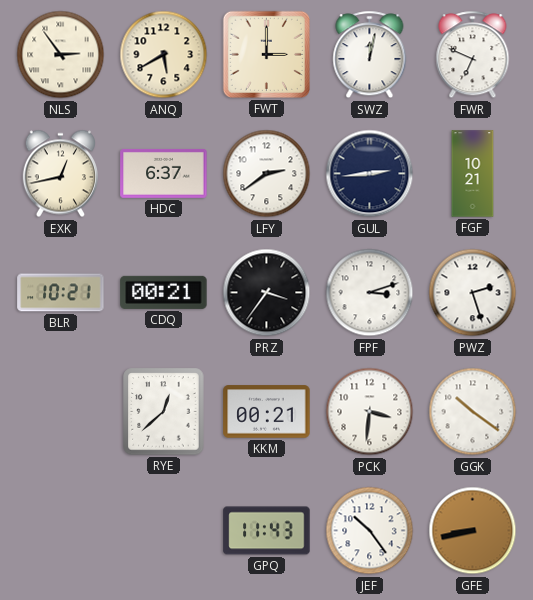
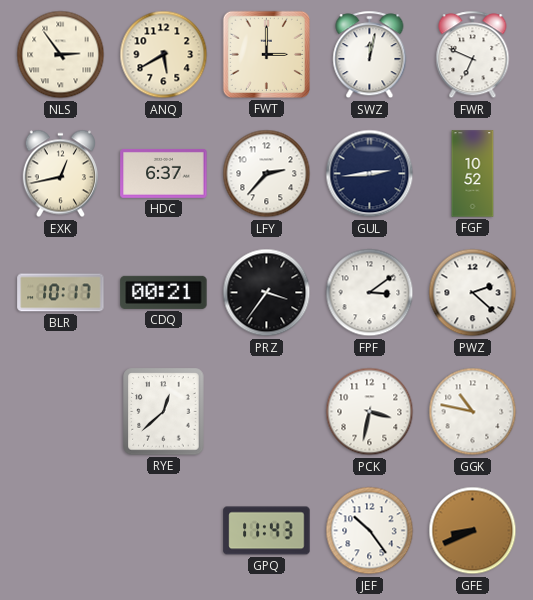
LFY: 2:39 -> 2:37 (267, 174)
FGF: 10:21 -> 10:52 (473, 174)
BLR: 10:21 -> 10:17 (61, 293)
FPF: 3:12 -> 3:09 (370, 293)
PWZ: 2:27 -> 2:22 (473, 293)
KKM: 00:21 -> none (267, 412)
PCK: 3:31 -> 3:32 (370, 412)
GGK: 10:21 -> 10:47 (473, 412)
GFE: 8:43 -> 8:41 (473, 531)
